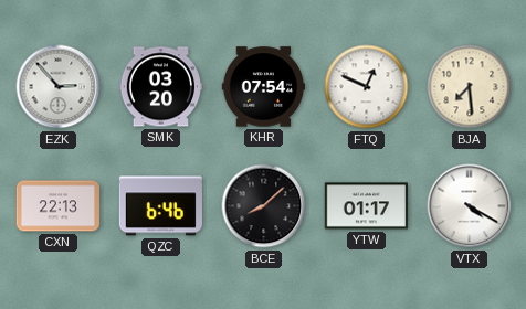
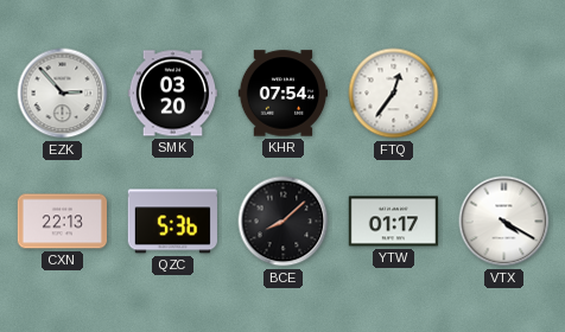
FTQ: 12:49 -> 12:36 (394, 94)
BJA: 7:29 -> none (470, 87)
QZC: 6:46 -> 5:36 (172, 222)
